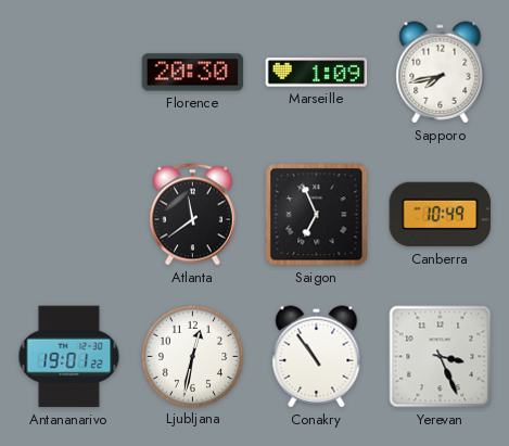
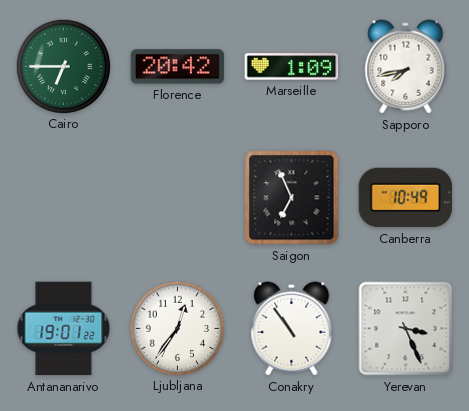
Cairo: none -> 6:45 (63, 66)
Florence: 20:30 -> 20:42 (178, 67)
Atlanta: 11:39 -> none (192, 215)
Ljubljana: 12:32 -> 12:36 (177, 328)
